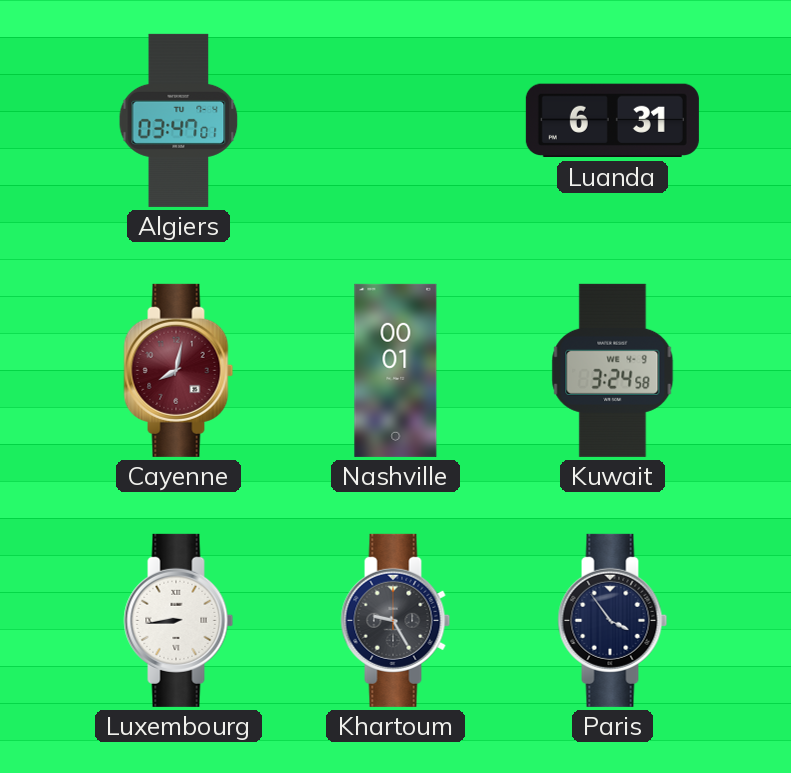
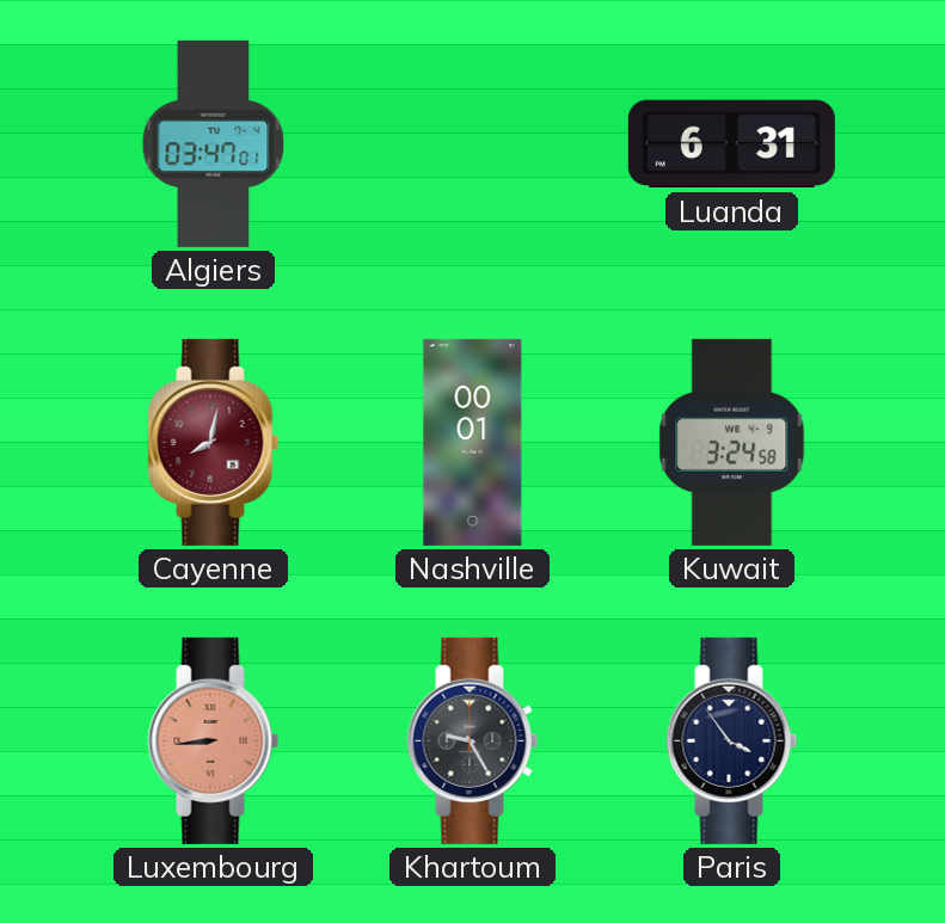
Luxembourg dial: white -> salmon (214, 740)
